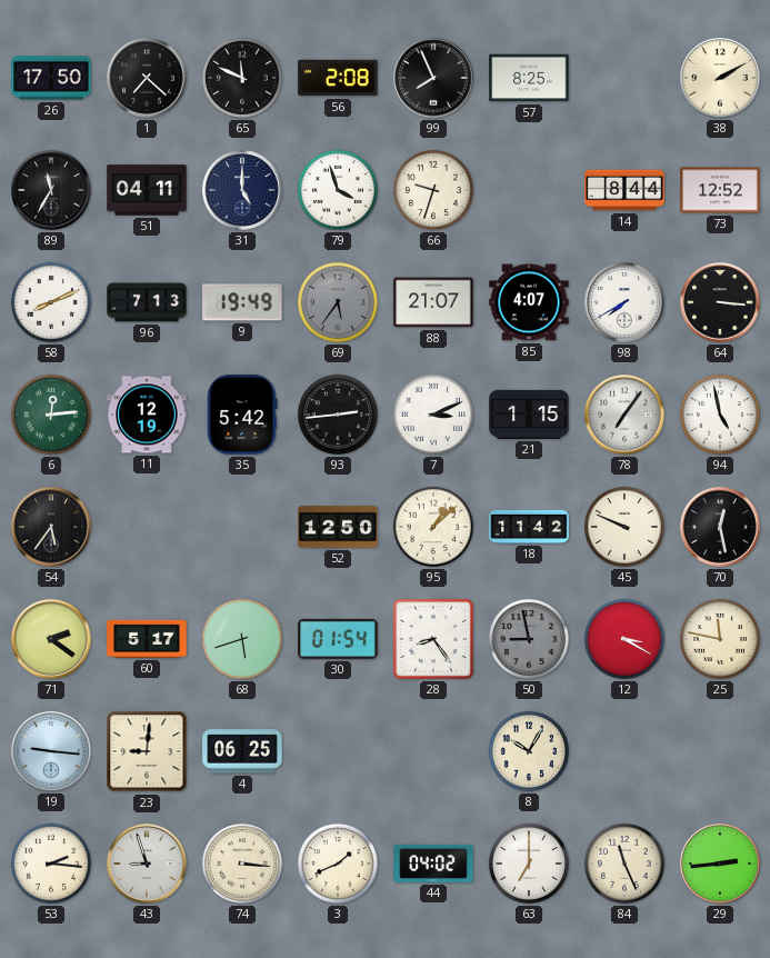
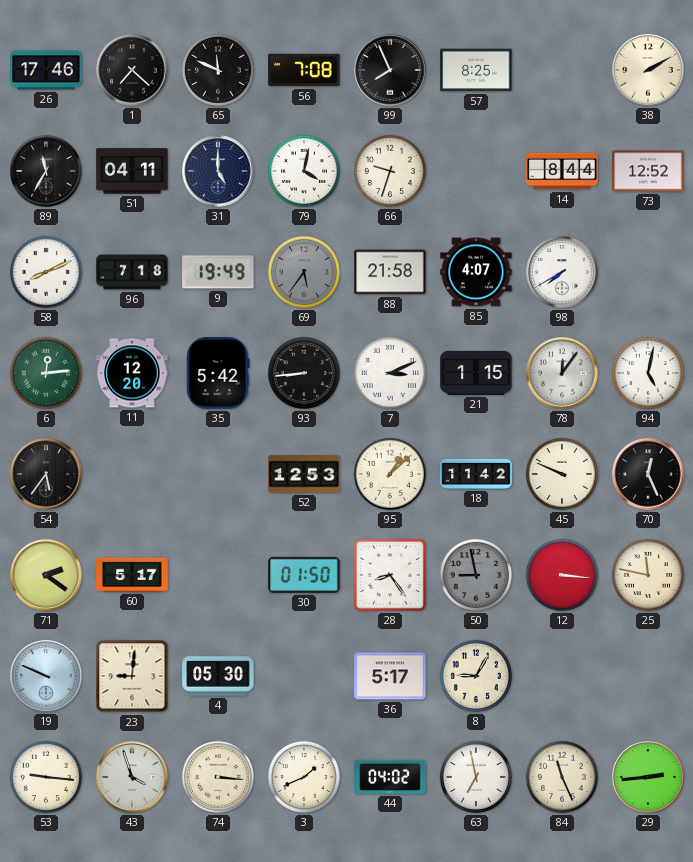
26: 17:50 -> 17:46 (46, 70)
56: 2:08 -> 7:08 (304, 70)
79: 3:57 -> 4:02 (304, 171)
96: 7:13 -> 7:18 (132, 272)
88: 21:07 -> 21:58 (390, 272)
64: 3:16 -> none (720, 302)
11: 12:19 -> 12:20 (132, 373)
93: 2:44 -> 8:44 (304, 373)
78: 7:06 -> 12:06 (562, 373)
94: 4:58 -> 5:02 (648, 373)
52: 12:50 -> 12:53 (304, 474)
70: 12:28 -> 12:26 (648, 474)
68: 5:42 -> none (242, 639)
30: 01:54 -> 01:50 (304, 575)
12: 3:20 -> 3:16 (562, 575)
19: 9:16 -> 9:49 (46, 676)
4: 06:25 -> 05:30 (218, 676)
36: none -> 5:17 (390, 676)
8: 10:05 -> 9:05 (476, 676)
53: 2:16 -> 9:16 (46, 777)
43: 8:57 -> 3:57 (132, 777)
63: 7:00 -> 6:58 (476, 777)
